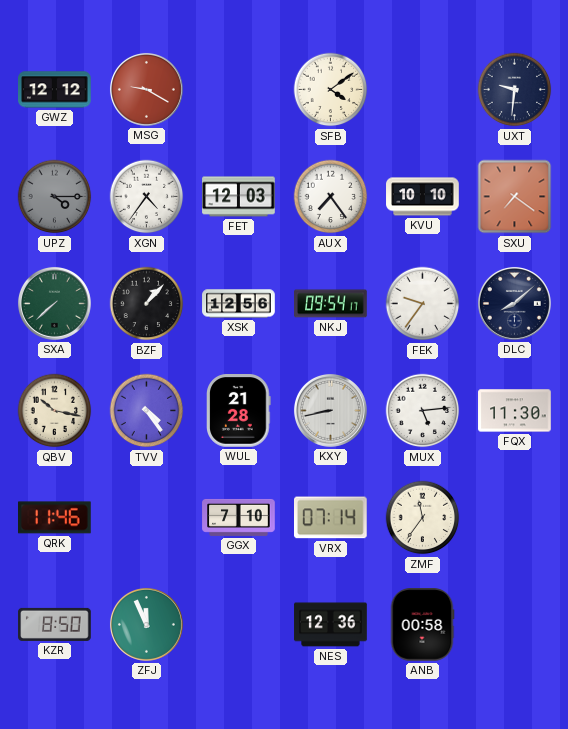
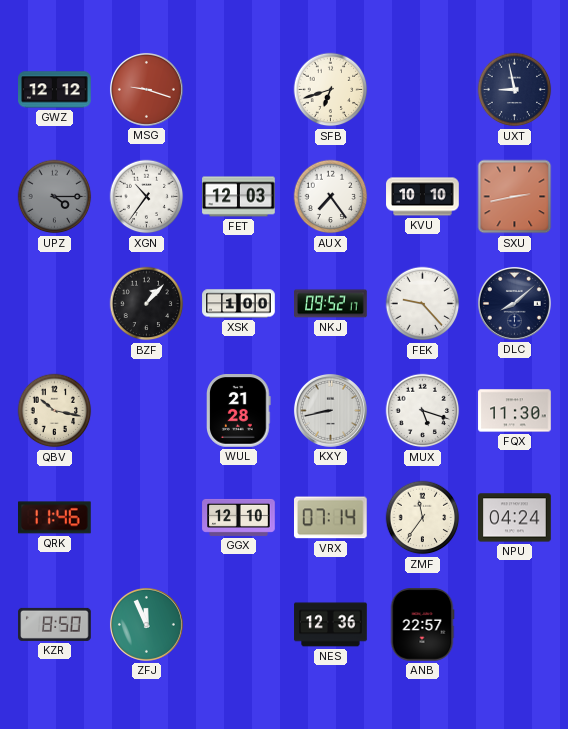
MSG: 9:20 -> 9:18 (146, 89)
SFB: 4:09 -> 6:42 (331, 90)
UXT: 9:31 -> 8:58 (515, 90)
XGN: 4:36 -> 10:36 (147, 197)
SXU: 7:21 -> 2:43 (515, 197)
SXA: 7:38 -> none (54, 303)
XSK: 12:56 -> 1:00 (239, 304)
NKJ: 09:54 -> 09:52 (331, 304)
FEK: 9:36 -> 9:23 (423, 304)
TVV: 4:24 -> none (147, 411)
MUX: 5:14 -> 5:18 (423, 411)
GGX: 7:10 -> 12:10 (239, 517)
NPU: none -> 04:24 (515, 518)
ANB: 00:58 -> 22:57 (422, 625)
